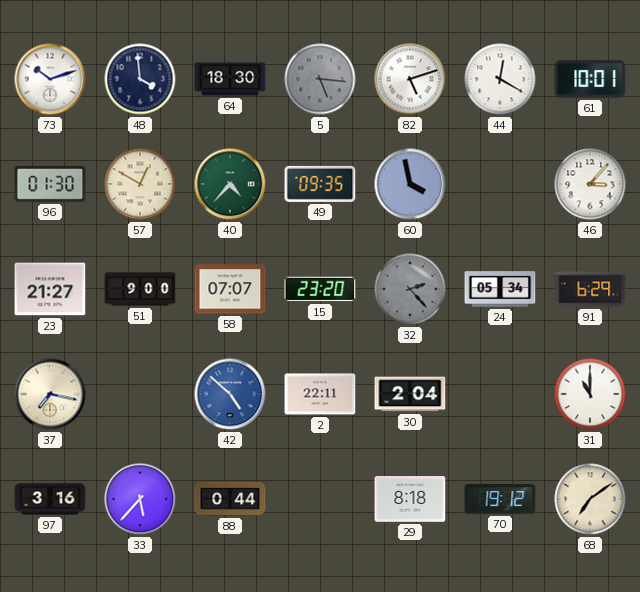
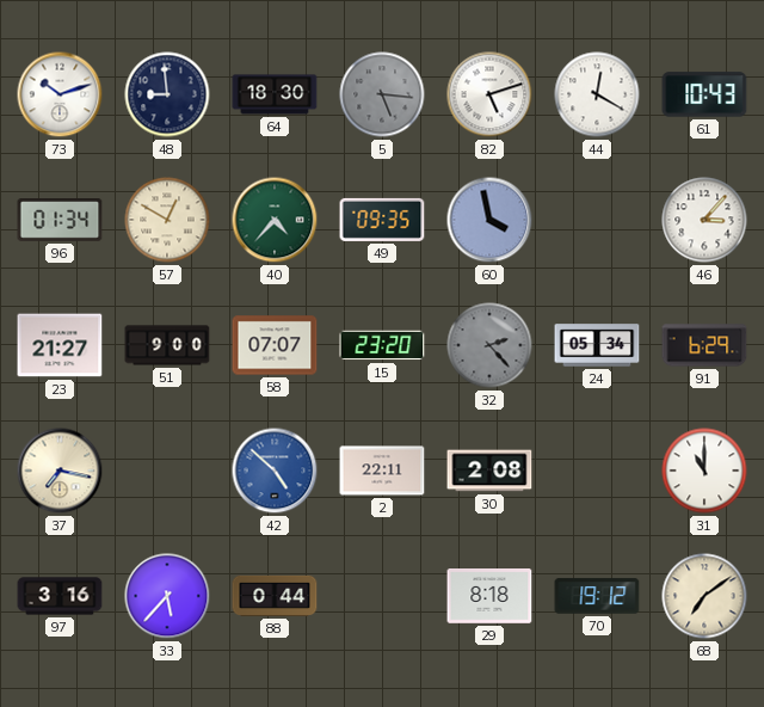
48: 3:59 -> 8:59 (167, 94)
61: 10:01 -> 10:43 (704, 94)
96: 01:30 -> 01:34 (60, 221)
30: 2:04 -> 2:08 (489, 471)
